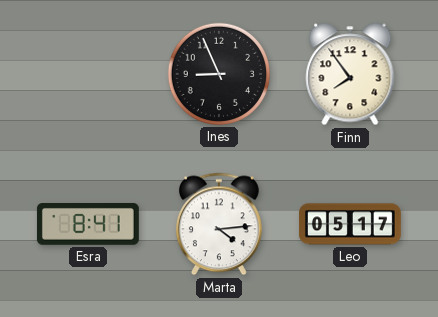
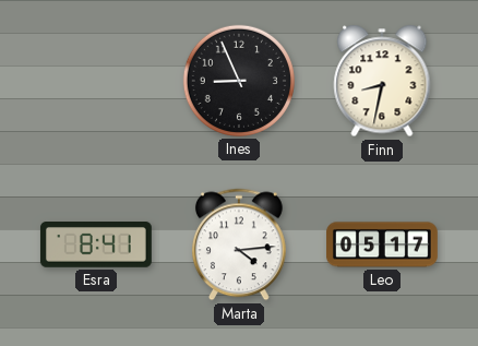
Finn: 7:54 -> 8:32 (382, 81)
